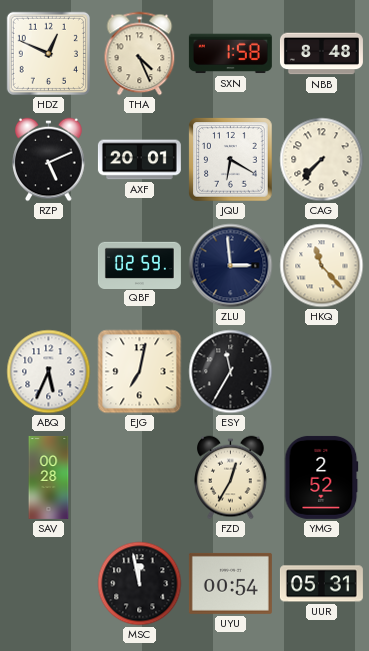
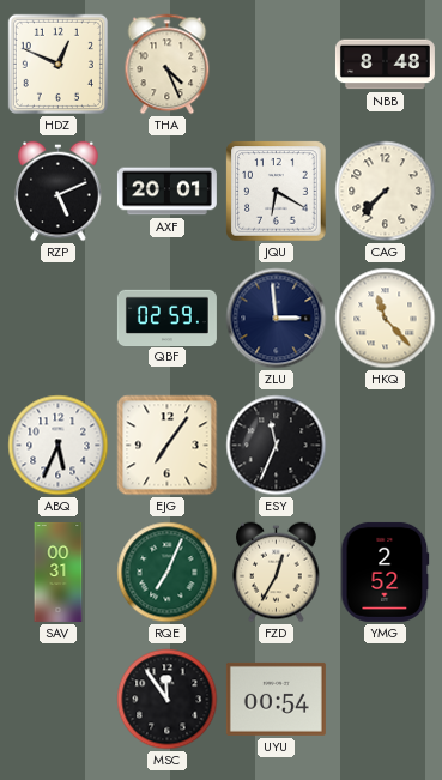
SXN: 1:58 -> none (230, 54)
EJG: 7:02 -> 7:06 (168, 446)
ESY: 11:35 -> 11:34 (277, 446)
SAV: 00:28 -> 00:31 (59, 572)
RQE: none -> 7:04 (168, 573)
MSC: 11:58 -> 11:54 (168, 700)
UUR: 05:31 -> none (321, 584)
